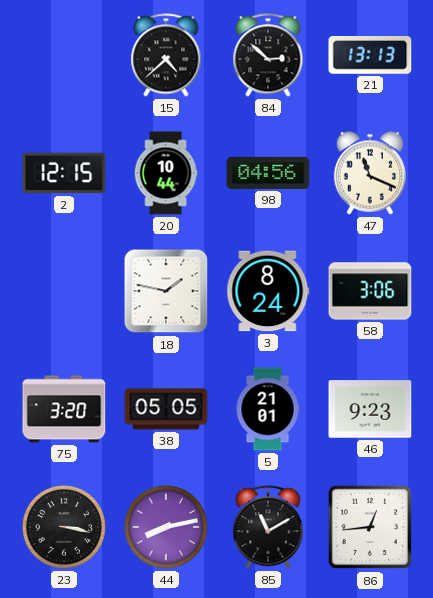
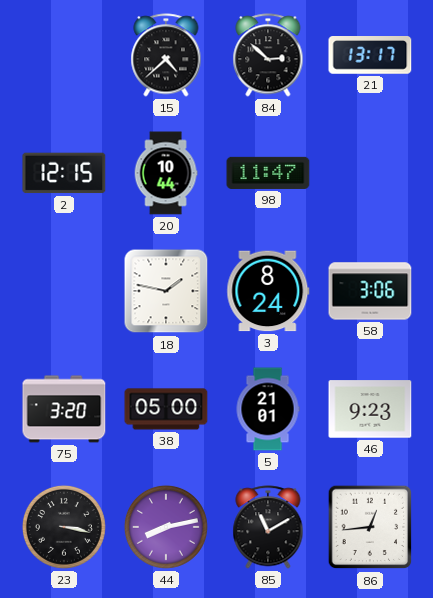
21: 13:13 -> 13:17 (370, 56)
98: 04:56 -> 11:47 (268, 173)
47: 11:19 -> none (370, 173)
38: 05:05 -> 05:00 (166, 409)
